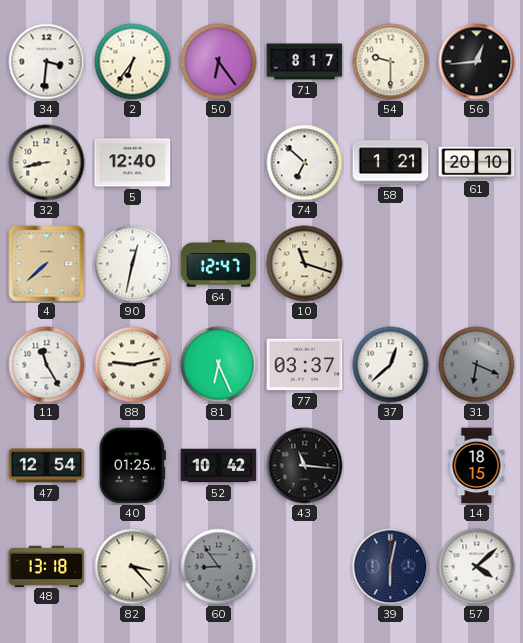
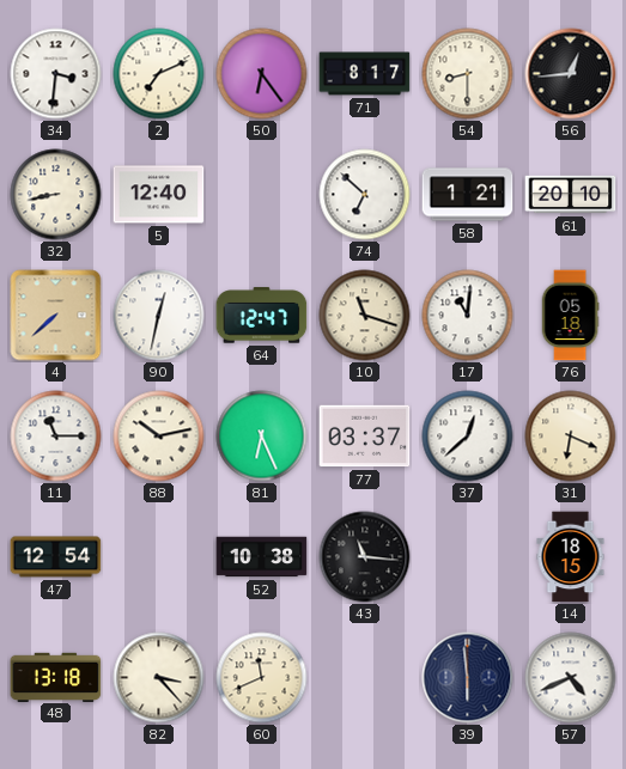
2: 6:36 -> 7:11 (159, 74)
54: 9:30 -> 8:30 (468, 74)
17: none -> 11:01 (468, 316)
76: none -> 05:18 (570, 316)
11: 11:25 -> 11:15 (56, 437)
88: 9:13 -> 10:13 (159, 437)
31 dial: grey -> cream (571, 437)
40: 01:25 -> none (132, 466)
52: 10:42 -> 10:38 (262, 557)
60: 8:54 -> 11:41 (262, 678)
60 dial: grey -> cream (262, 678)
39: 6:02 -> 5:59 (468, 678)
57: 4:08 -> 4:41 (571, 678)
